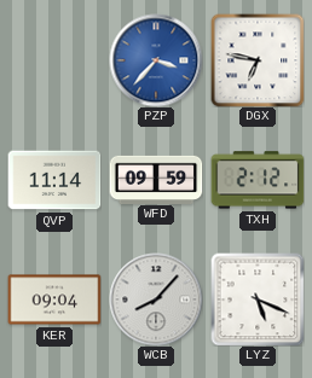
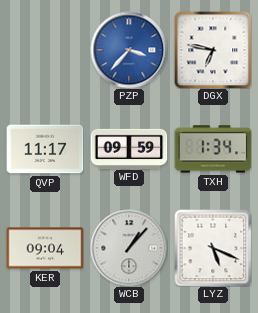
QVP: 11:14 -> 11:17 (45, 149)
TXH: 2:12 -> 1:34 (213, 149)
WCB: 8:07 -> 1:07 (129, 248)
